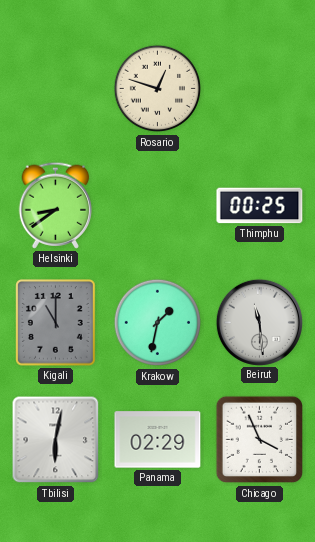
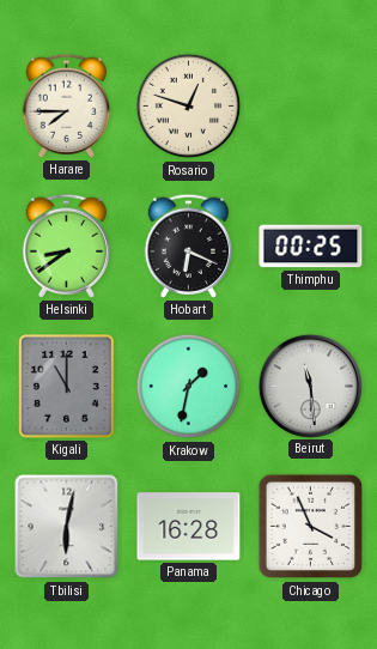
Harare: none -> 7:45 (67, 105)
Hobart: none -> 6:19 (189, 245)
Panama: 02:29 -> 16:28 (189, 527)
